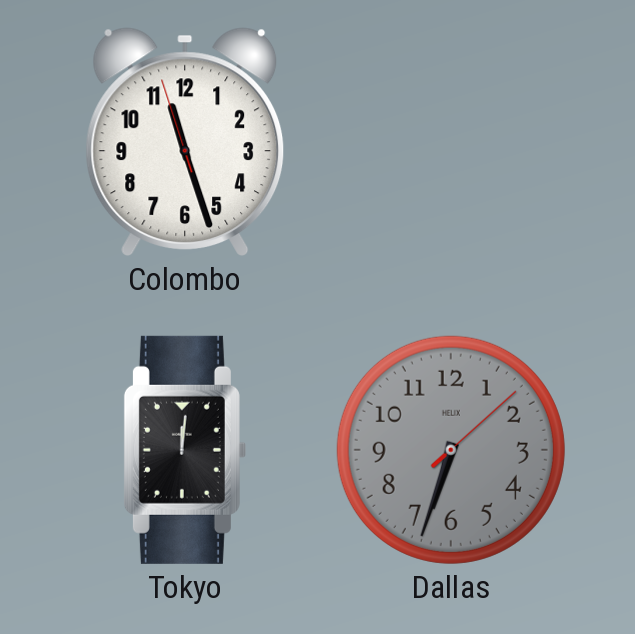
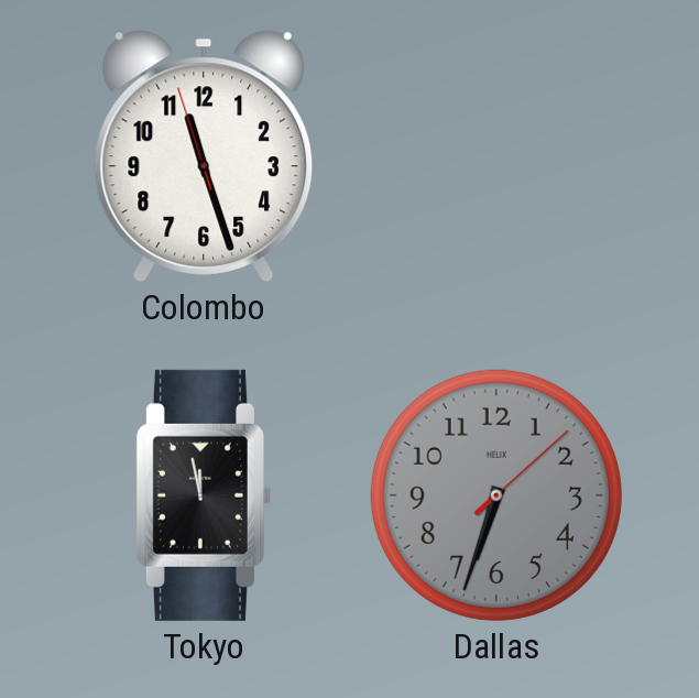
Tokyo: 12:01 -> 11:58 (204, 495)
